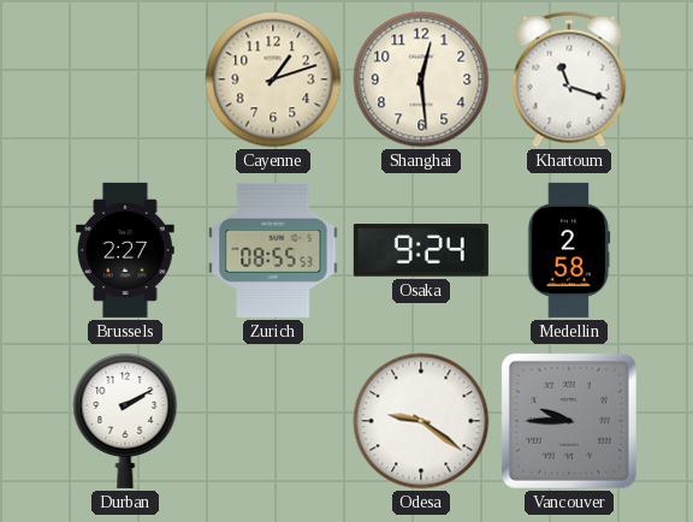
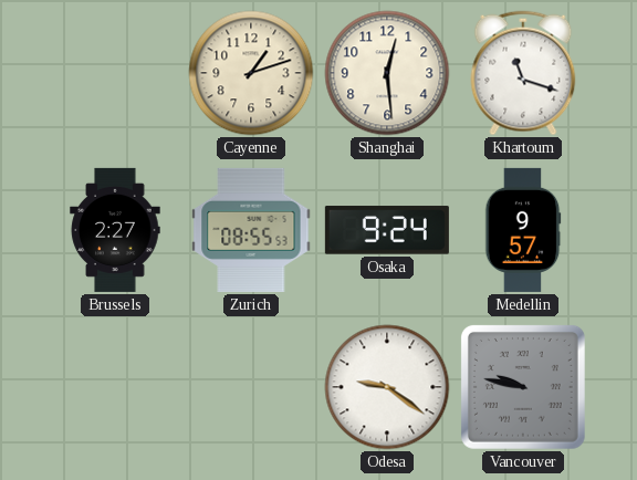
Medellin: 2:58 -> 9:57 (523, 230)
Durban: 2:10 -> none (125, 420)
Vancouver: 9:45 -> 9:47 (523, 387)
